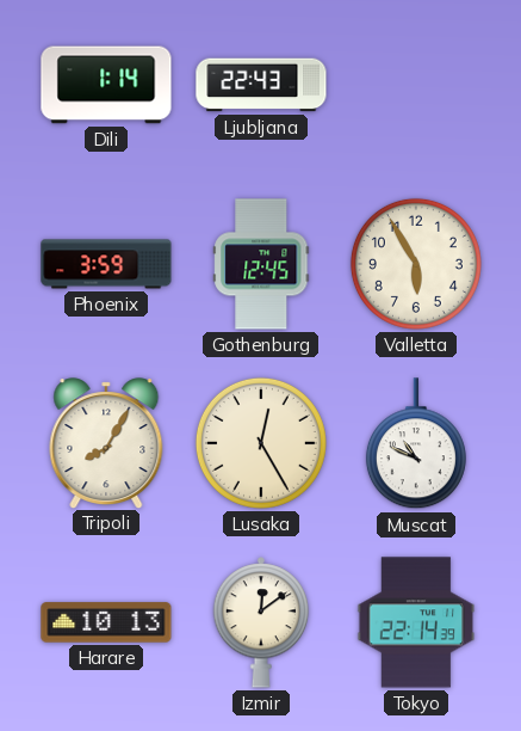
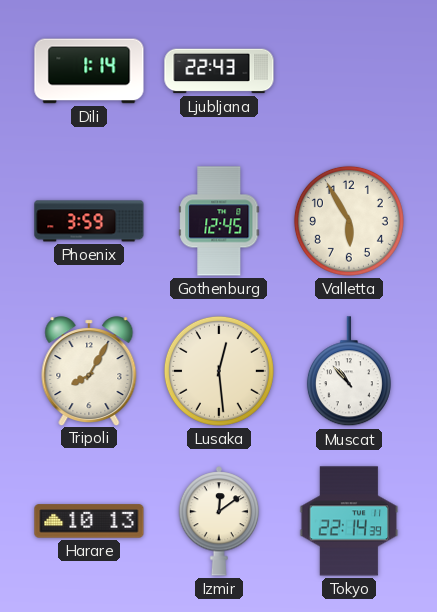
Lusaka: 12:25 -> 12:29 (219, 371)
Muscat: 10:49 -> 10:53 (349, 372)
